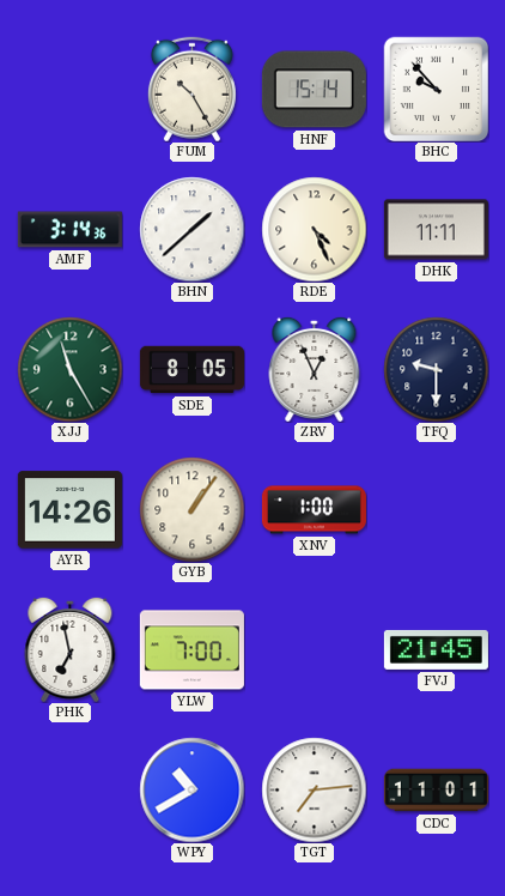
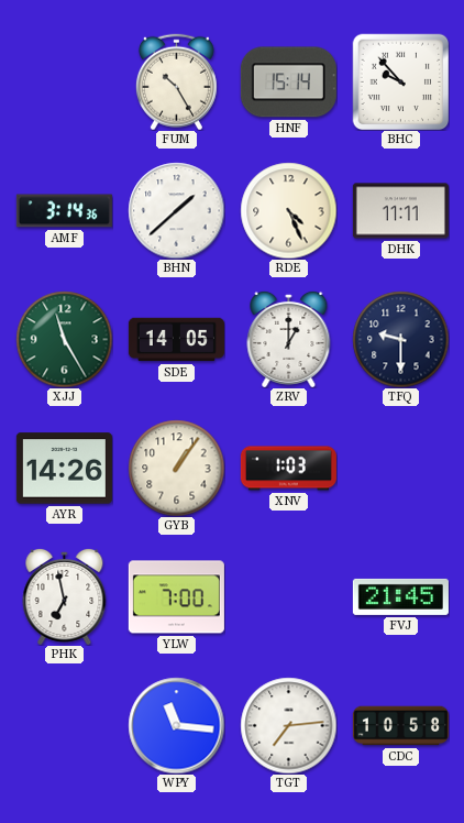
SDE: 8:05 -> 14:05 (176, 340)
ZRV: 12:56 -> 1:00 (289, 339)
XNV: 1:00 -> 1:03 (288, 469)
WPY: 10:40 -> 11:16 (176, 725)
CDC: 11:01 -> 10:58 (400, 726)
